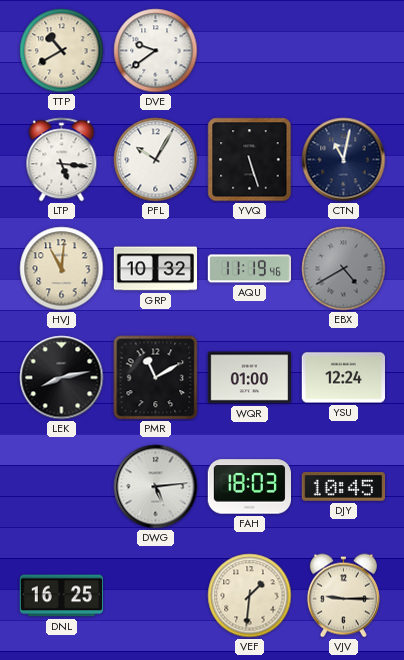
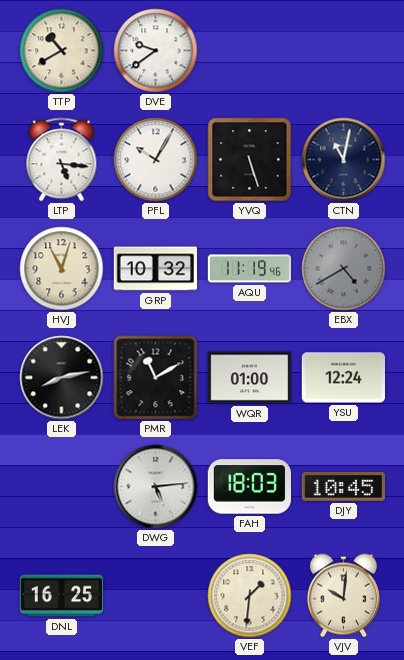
HVJ: 11:01 -> 11:03 (62, 269)
VJV: 9:15 -> 10:01 (343, 596)
